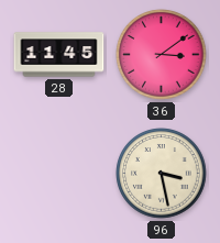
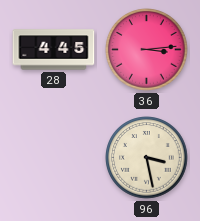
28: 11:45 -> 4:45 (54, 50)
36: 3:09 -> 3:14 (147, 50)
